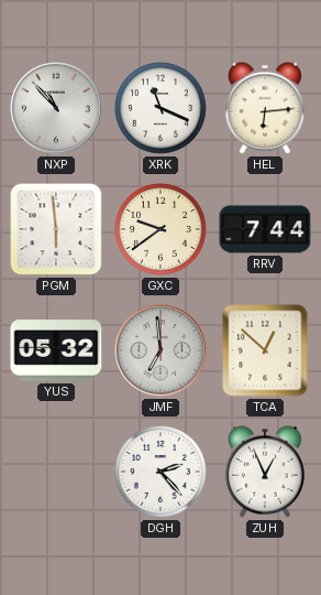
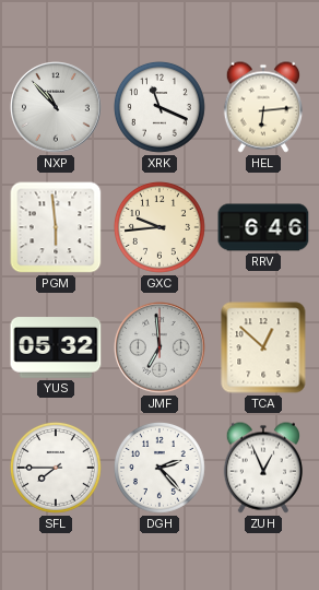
GXC: 9:39 -> 9:44 (159, 227)
RRV: 7:44 -> 6:46 (263, 227)
SFL: none -> 7:45 (56, 468)
